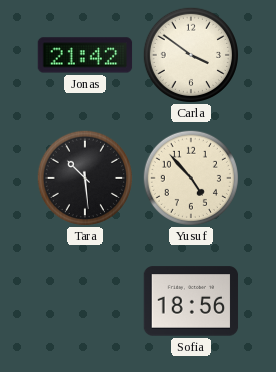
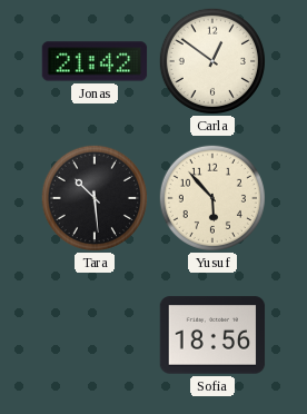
Carla: 3:51 -> 12:51 (211, 60)
Yusuf: 4:53 -> 5:53 (211, 197)
